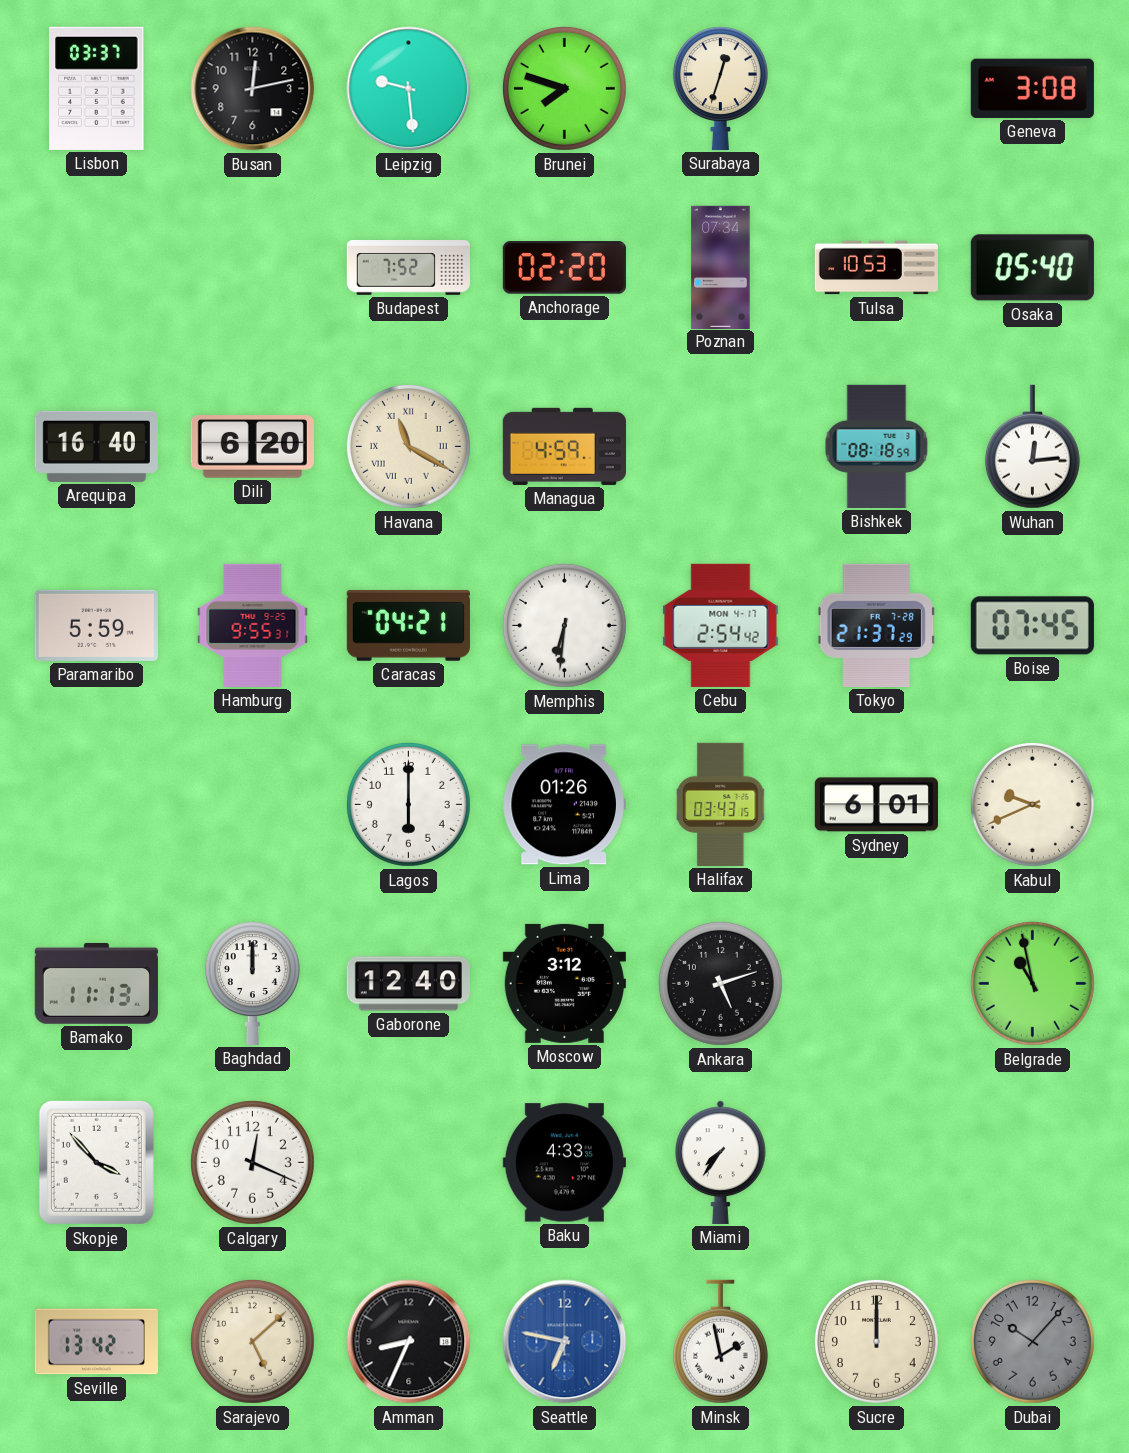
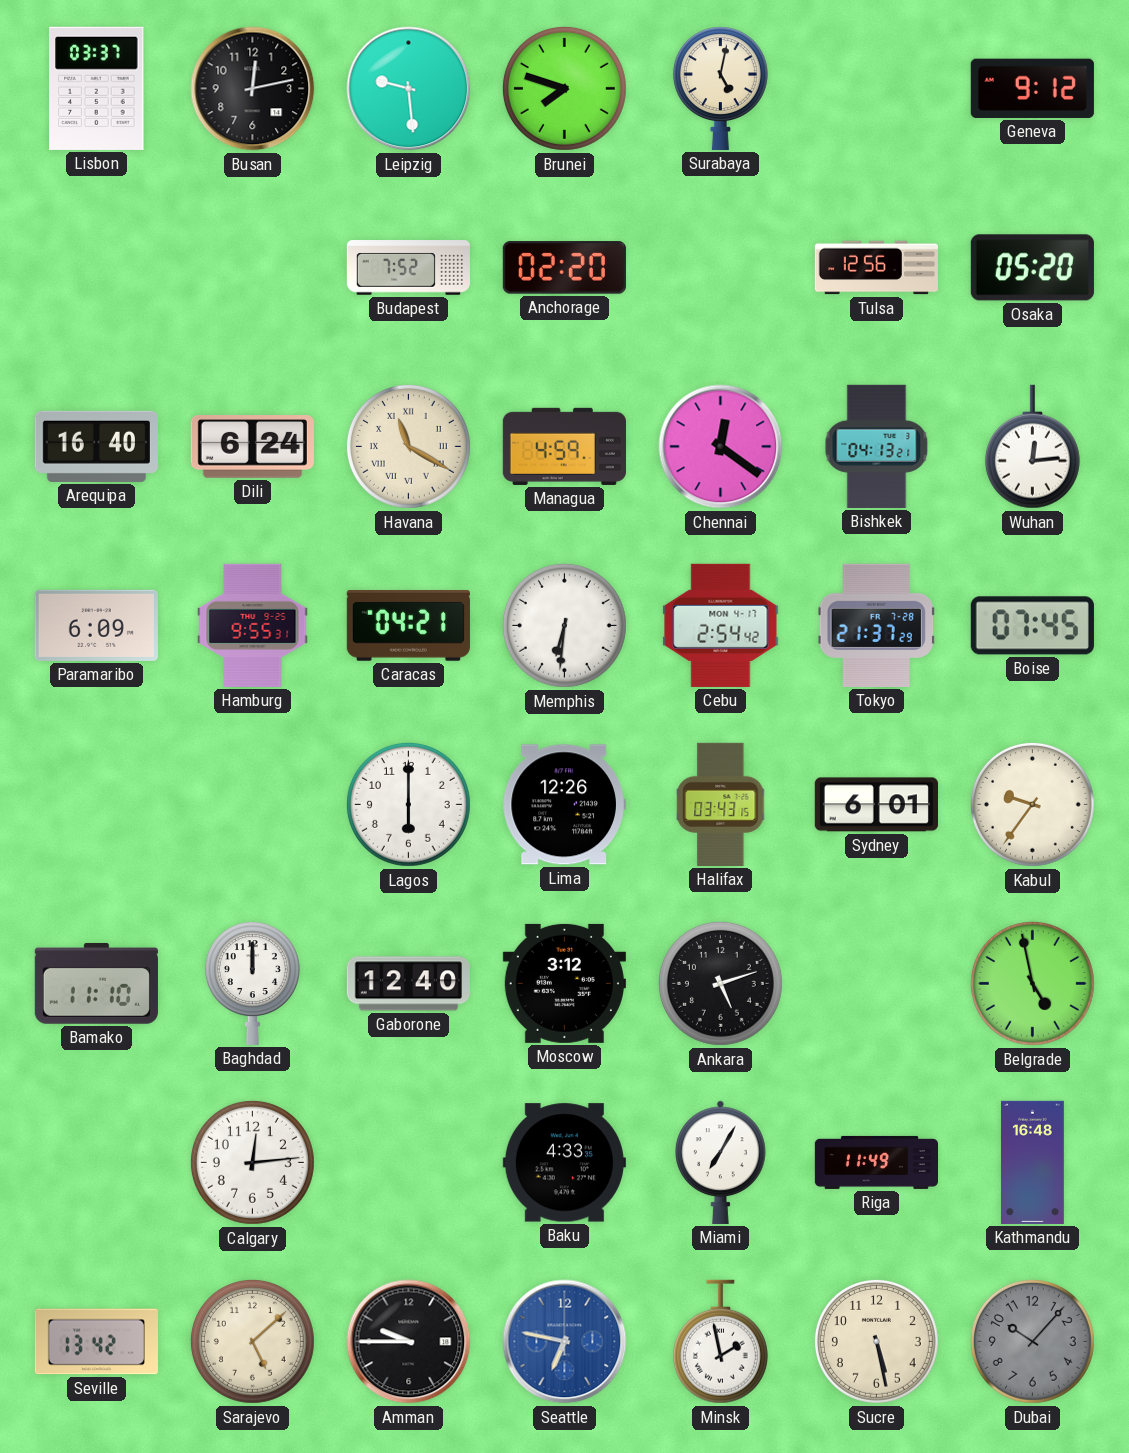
Surabaya: 12:33 -> 5:02 (720, 88)
Geneva: 3:08 -> 9:12 (1032, 88)
Poznan: 07:34 -> none (721, 267)
Tulsa: 10:53 -> 12:56 (876, 268)
Osaka: 05:40 -> 05:20 (1032, 268)
Dili: 6:20 -> 6:24 (252, 447)
Chennai: none -> 12:21 (721, 447)
Bishkek: 08:18 -> 04:13 (877, 446)
Paramaribo: 5:59 -> 6:09 (96, 625)
Lima: 01:26 -> 12:26 (564, 805)
Kabul: 9:41 -> 9:36 (1032, 804)
Bamako: 11:13 -> 11:10 (96, 984)
Belgrade: 10:58 -> 4:58 (1032, 983)
Skopje: 3:53 -> none (96, 1162)
Calgary: 12:19 -> 12:14 (252, 1162)
Miami: 7:36 -> 7:05 (721, 1162)
Riga: none -> 11:49 (876, 1162)
Kathmandu: none -> 16:48 (1032, 1162)
Amman: 8:34 -> 9:45 (409, 1342)
Sucre: 12:00 -> 5:28 (876, 1341)
